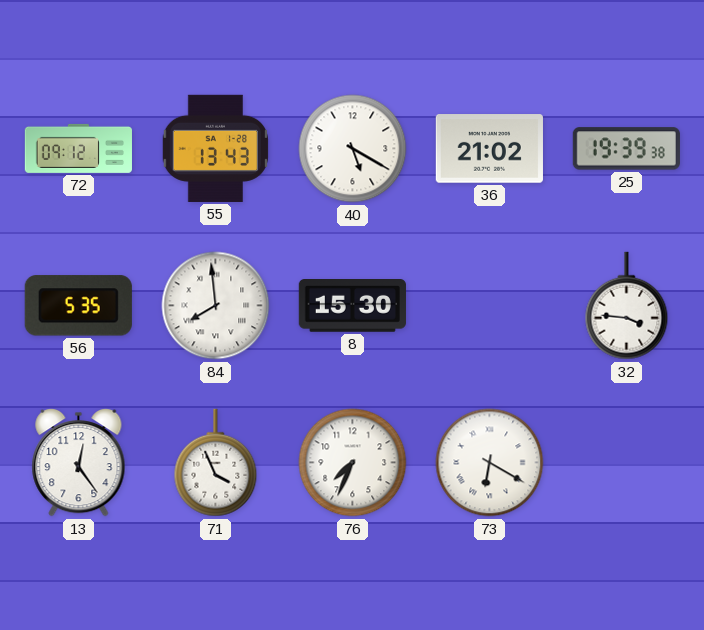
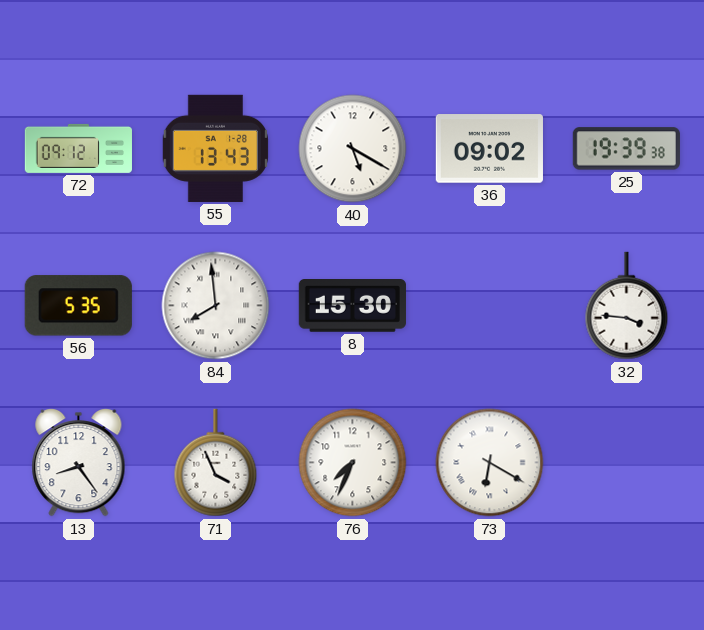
36: 21:02 -> 09:02 (489, 149)
13: 12:24 -> 8:24 (79, 463)
